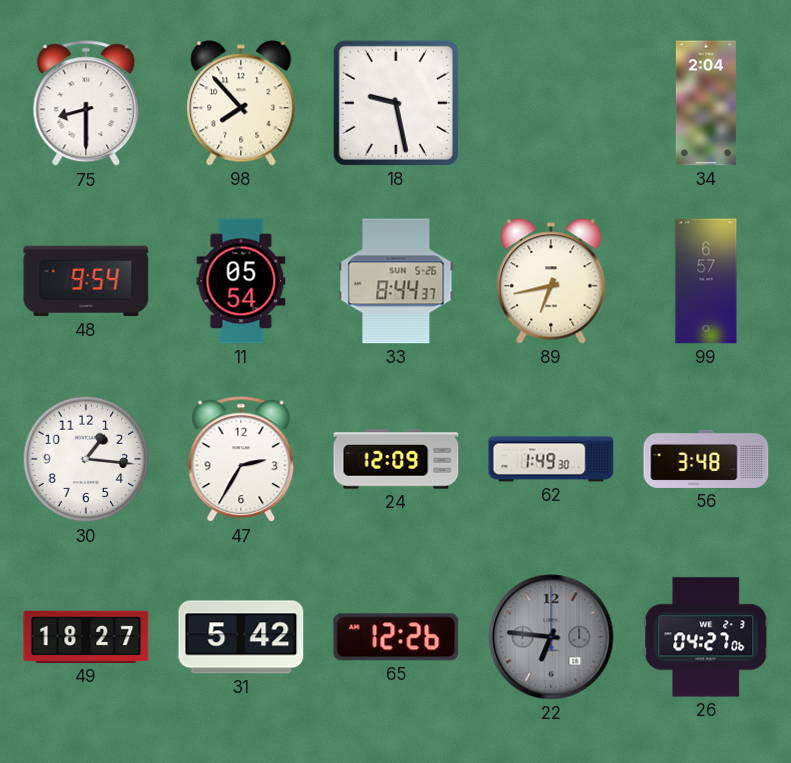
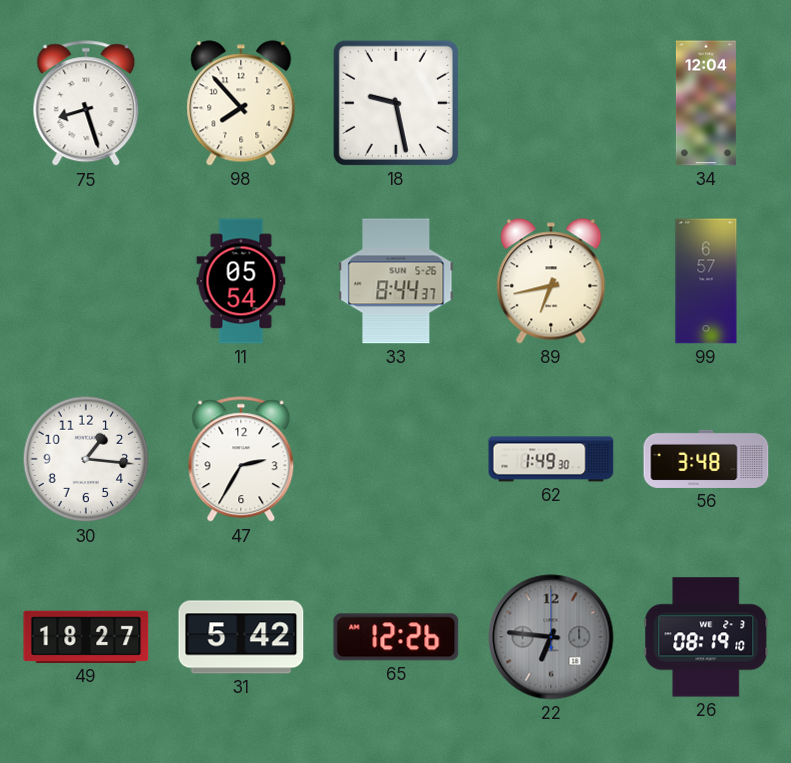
75: 8:30 -> 8:27 (86, 104)
34: 2:04 -> 12:04 (706, 103)
48: 9:54 -> none (86, 281)
24: 12:09 -> none (396, 459)
26: 04:27 -> 08:19 (706, 637)
